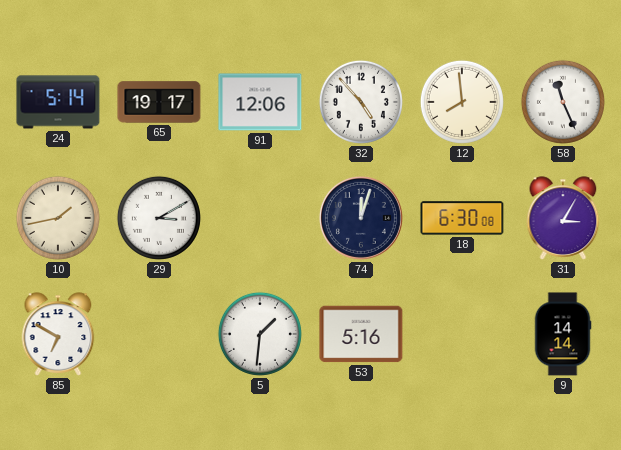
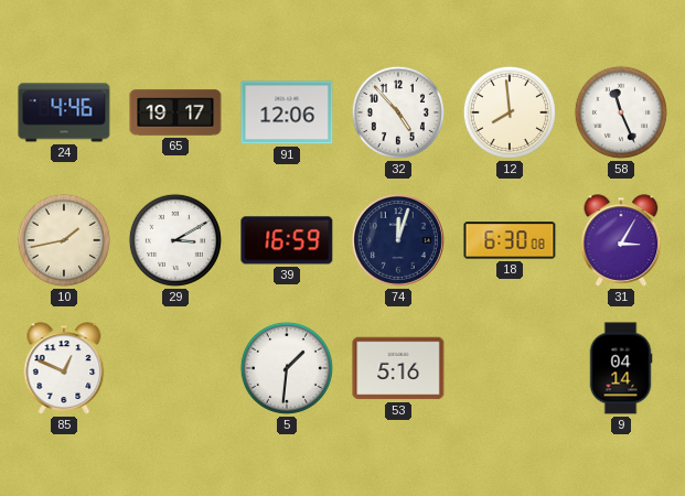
24: 5:14 -> 4:46 (64, 112)
39: none -> 16:59 (287, 240)
85: 6:50 -> 12:49 (64, 368)
9: 14:14 -> 04:14 (621, 368)
